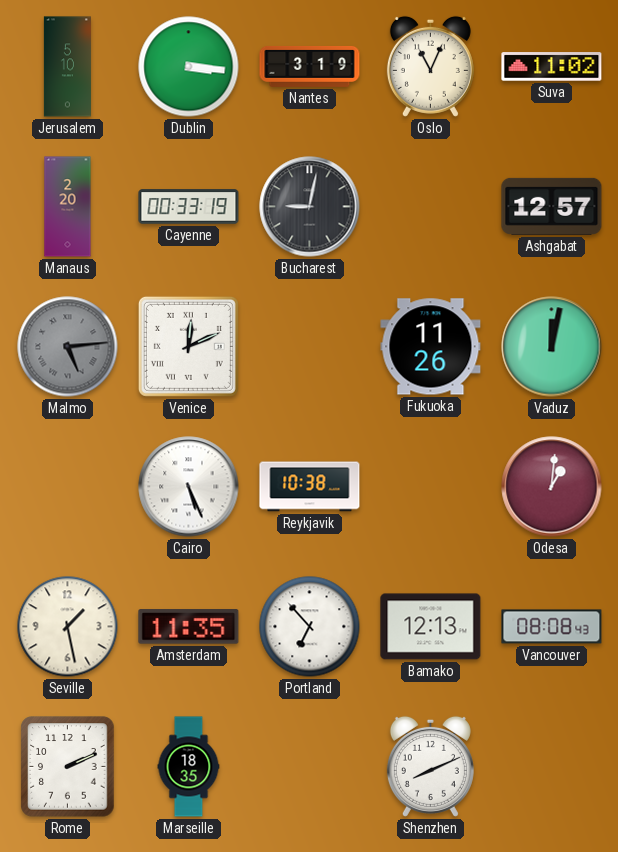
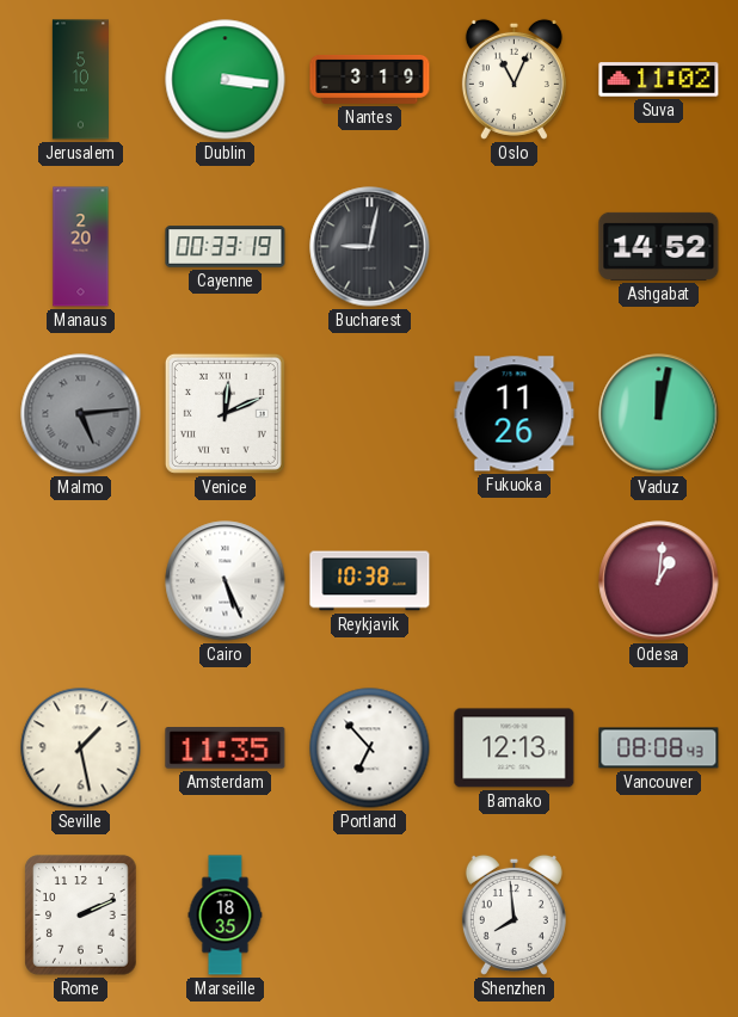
Ashgabat: 12:57 -> 14:52 (659, 246)
Shenzhen: 8:11 -> 7:59 (513, 914)
